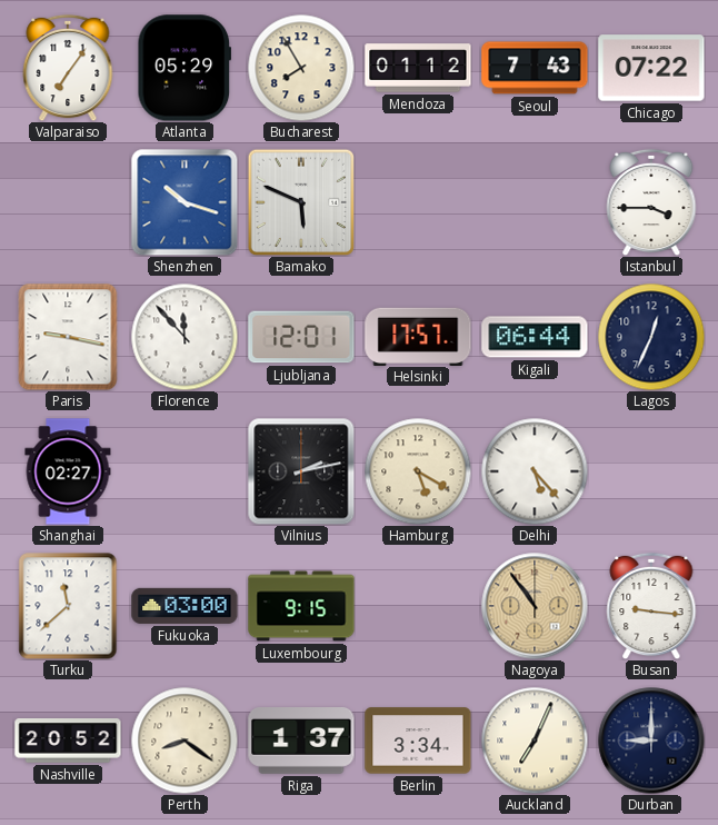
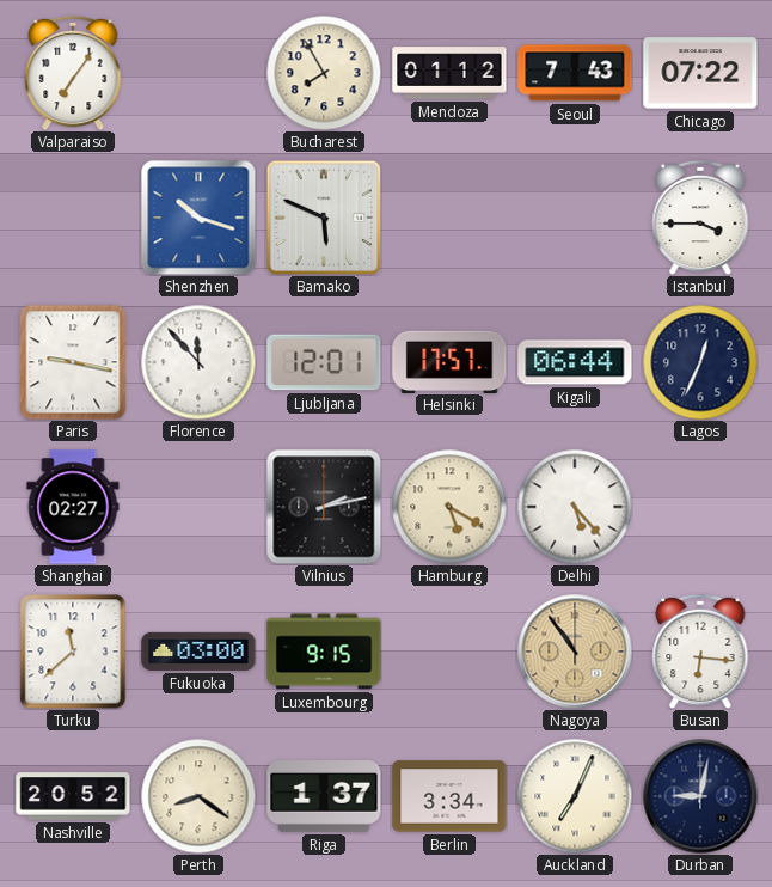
Atlanta: 05:29 -> none (183, 68)
Busan: 9:16 -> 6:16 (700, 652)
Durban: 9:00 -> 9:02 (700, 796)
